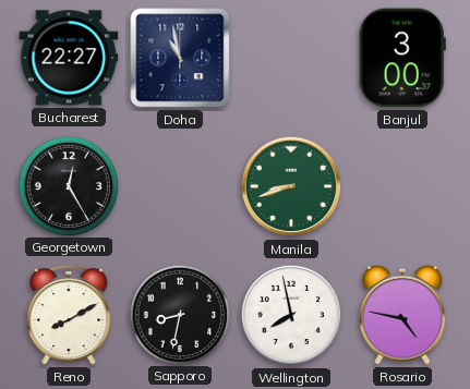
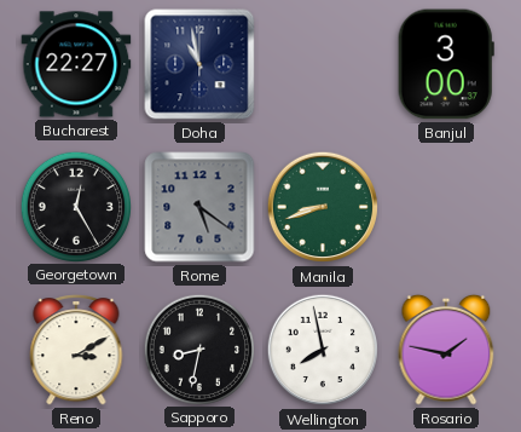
Rome: none -> 5:21 (199, 207)
Reno: 8:10 -> 3:10 (76, 351)
Rosario: 4:47 -> 1:47 (446, 350)
